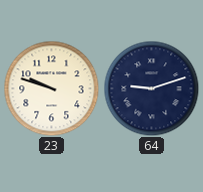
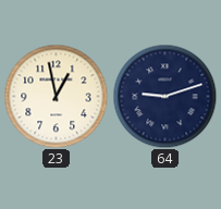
23: 9:48 -> 12:58 (56, 96)
